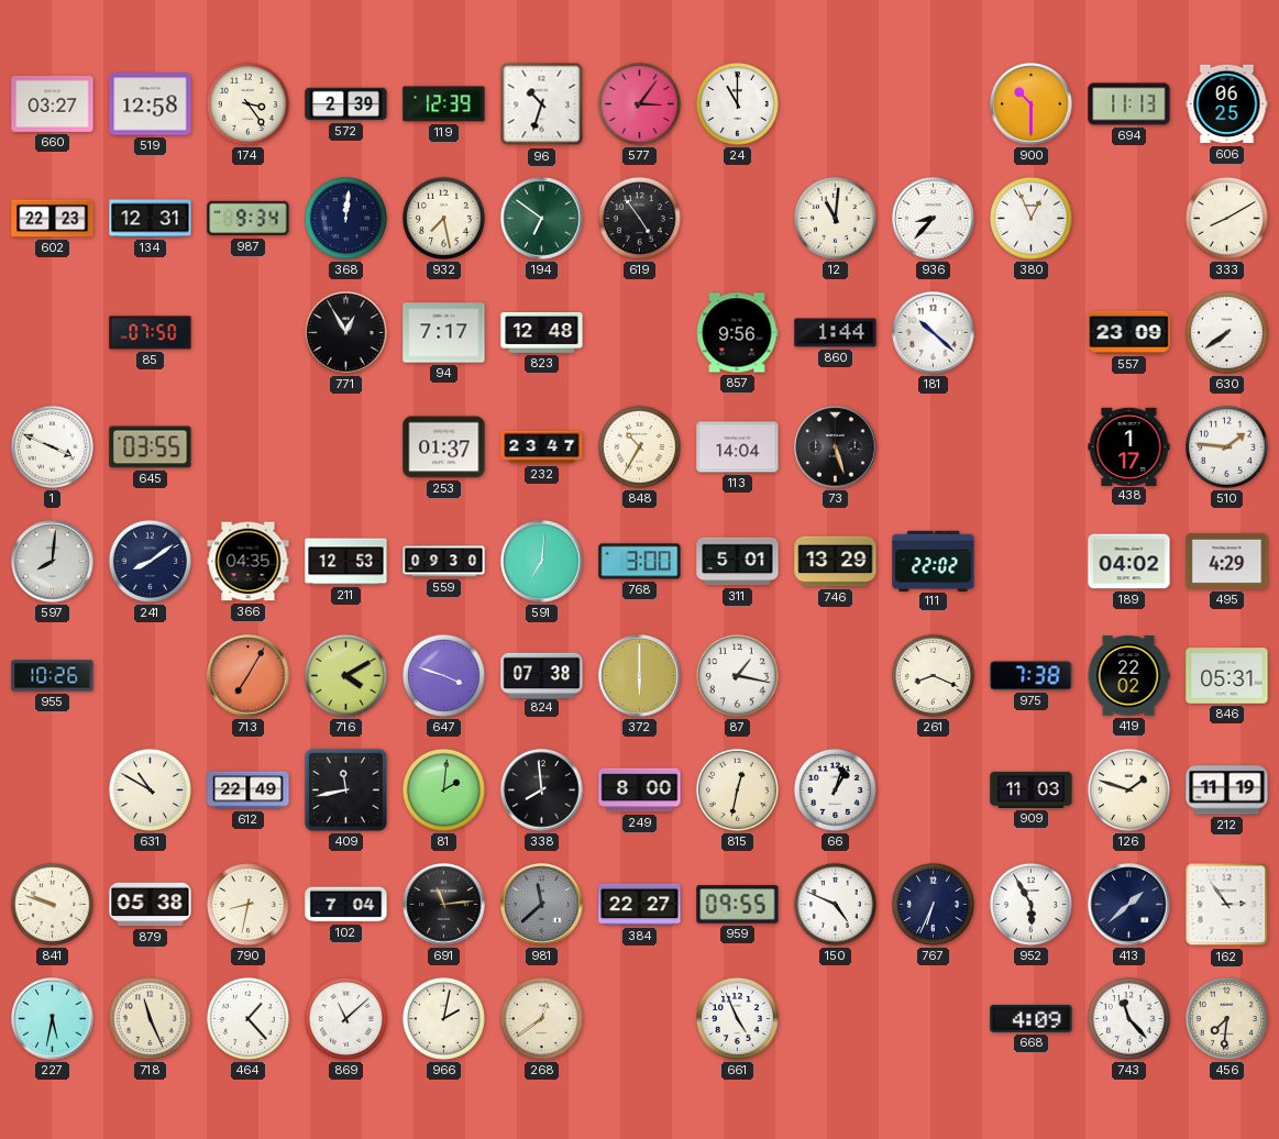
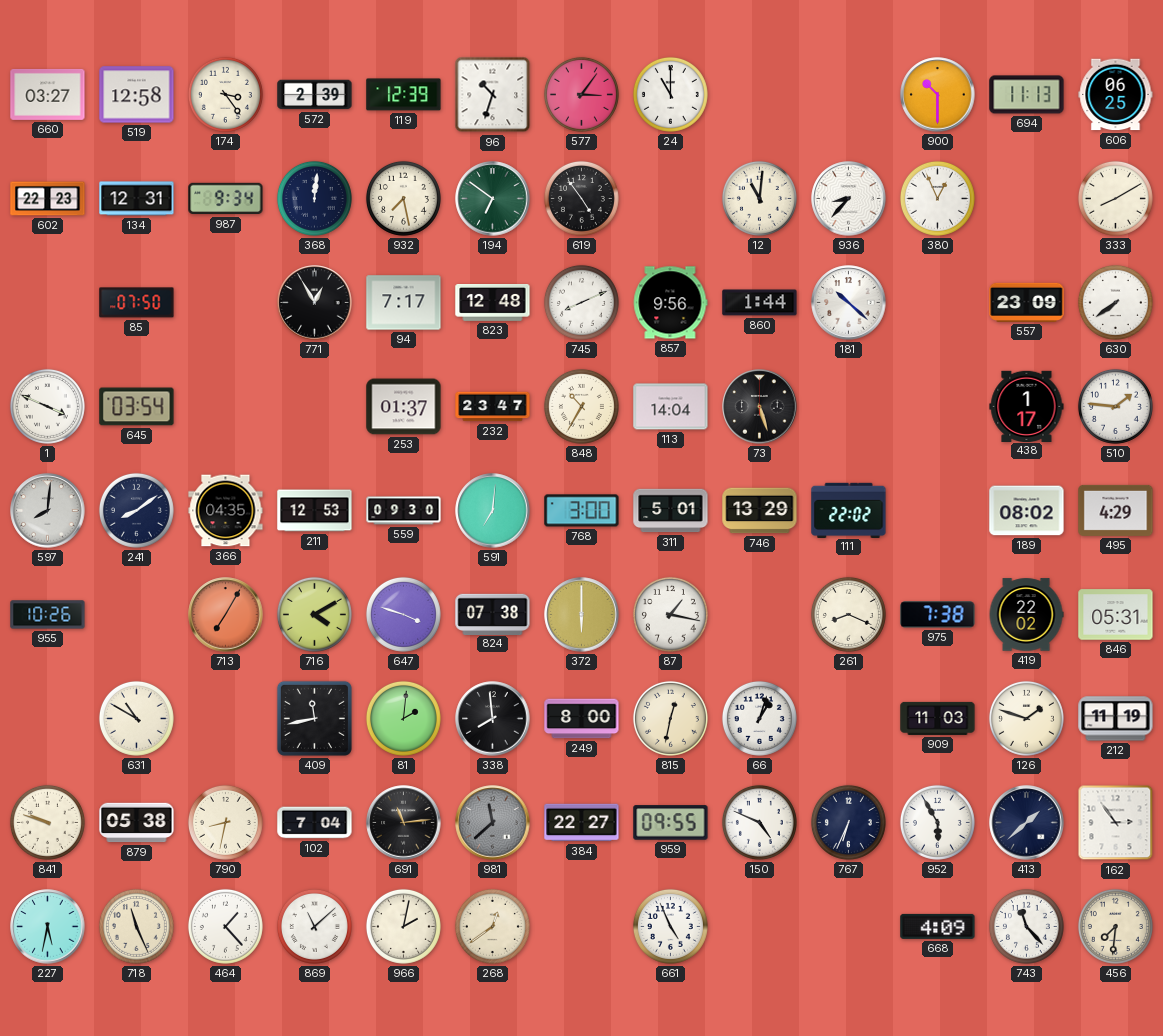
745: none -> 8:11 (581, 302)
645: 03:55 -> 03:54 (137, 407)
189: 04:02 -> 08:02 (1027, 511)
612: 22:49 -> none (249, 790)
